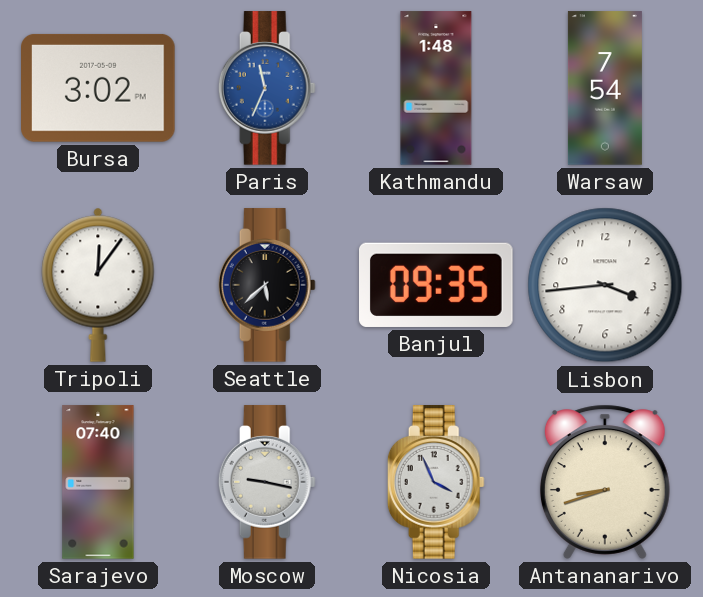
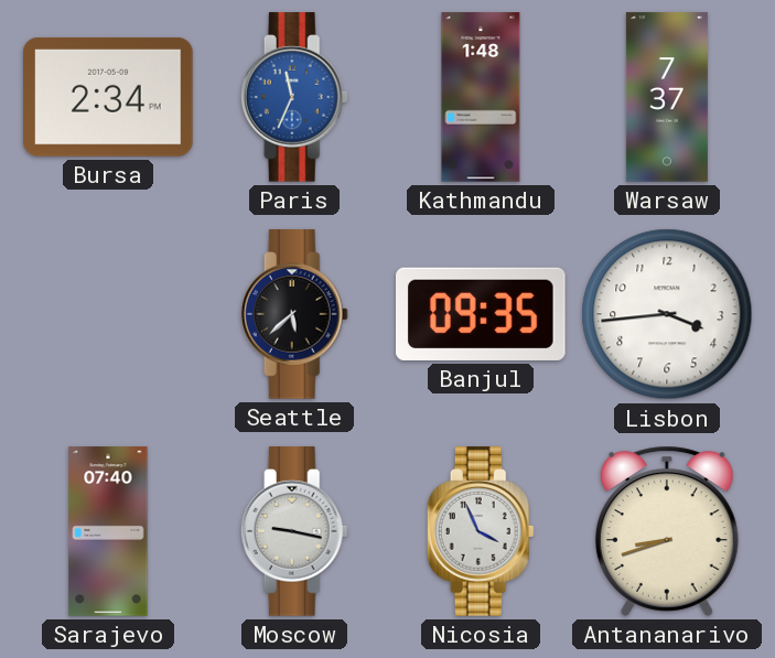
Bursa: 3:02 -> 2:34 (109, 97)
Warsaw: 7:54 -> 7:37 (667, 97)
Tripoli: 12:06 -> none (98, 285)
